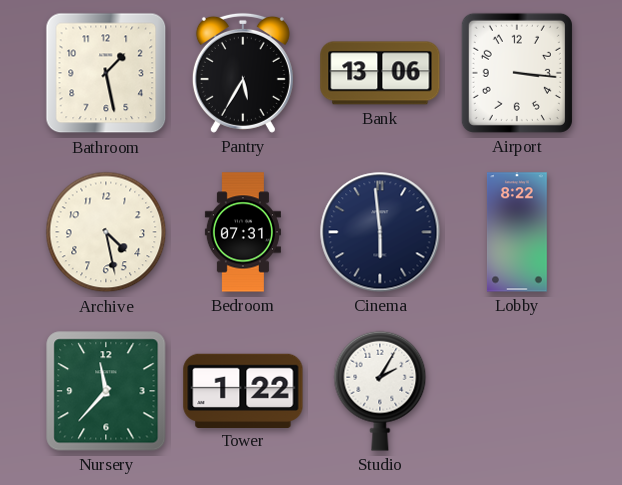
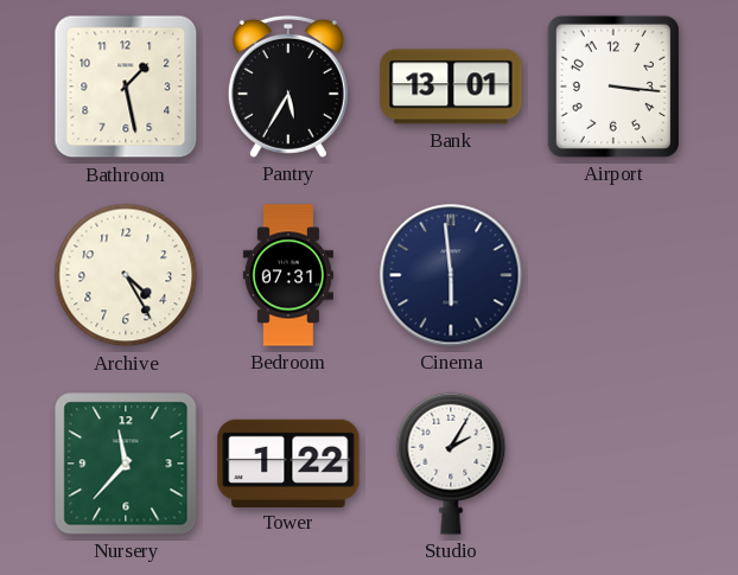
Bank: 13:06 -> 13:01 (451, 87)
Archive: 4:28 -> 4:25 (126, 275)
Lobby: 8:22 -> none (517, 232)
